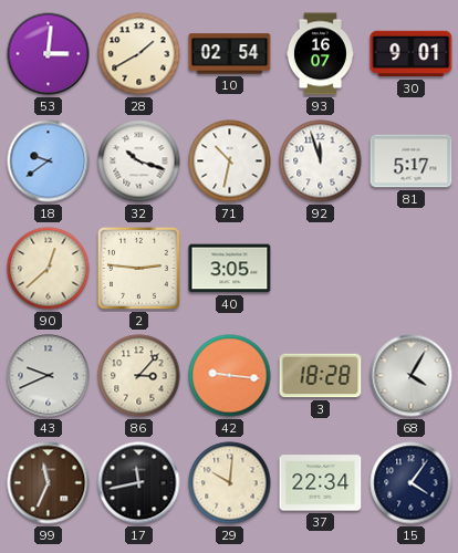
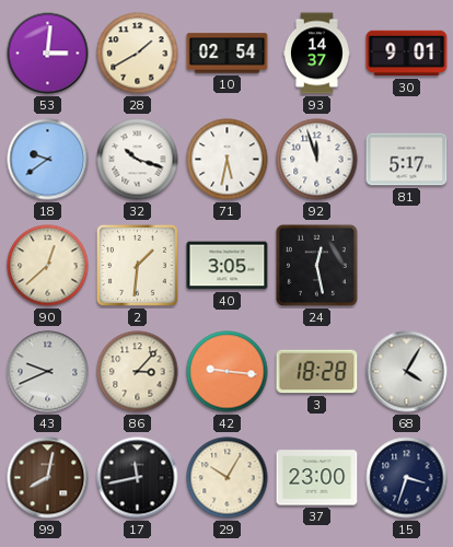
93: 16:07 -> 14:37 (316, 54)
71: 10:32 -> 5:32 (228, 160)
2: 2:46 -> 1:31 (137, 265)
24: none -> 12:28 (316, 265)
99: 11:34 -> 8:02 (48, 478)
29: 10:01 -> 10:05 (228, 478)
37: 22:34 -> 23:00 (317, 478)
15: 4:06 -> 3:33 (407, 478)
